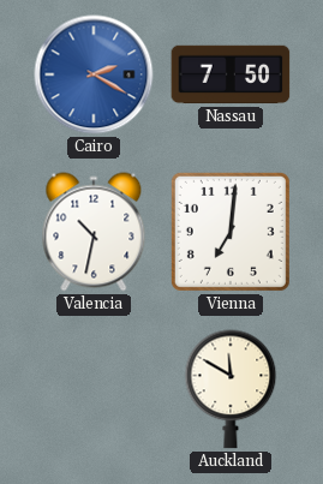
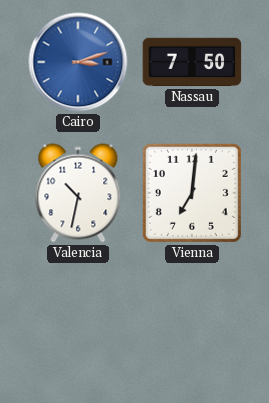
Cairo: 2:20 -> 3:12 (78, 62)
Auckland: 11:50 -> none (231, 389)
